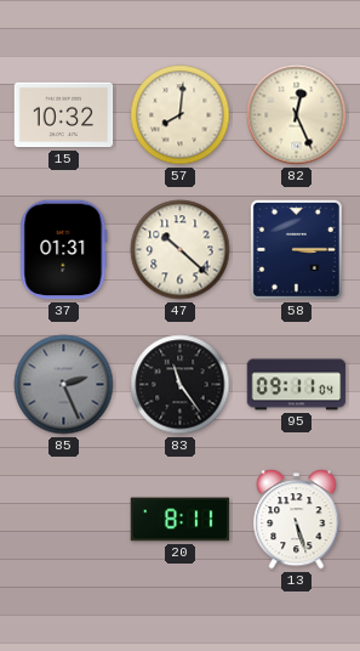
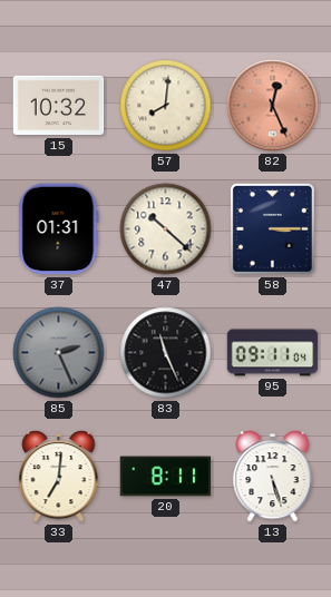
82 dial: cream -> salmon (273, 106)
83: 11:24 -> 11:26 (166, 353)
33: none -> 7:01 (59, 477)
